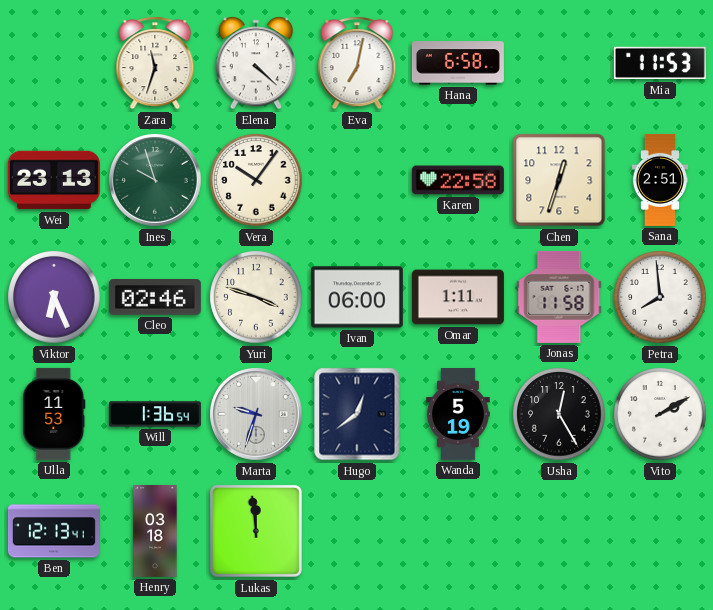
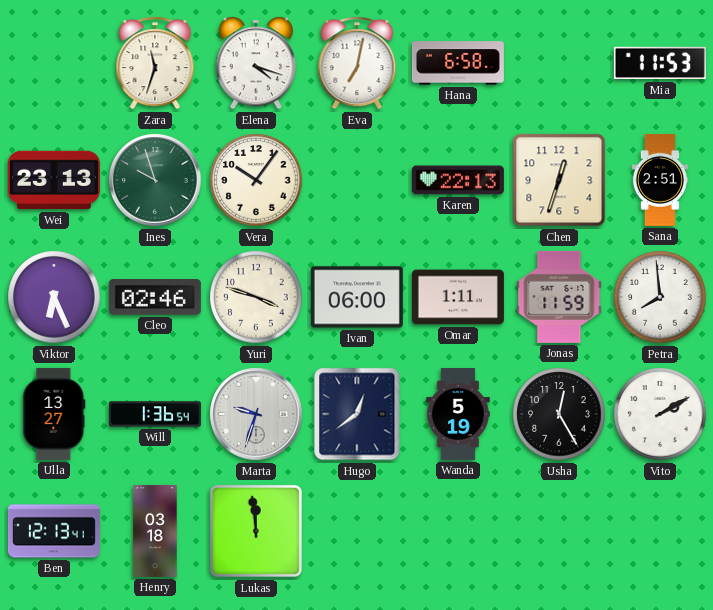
Elena: 4:22 -> 4:18 (256, 63)
Karen: 22:58 -> 22:13 (458, 180)
Jonas: 11:58 -> 11:59 (559, 297)
Ulla: 11:53 -> 13:27 (54, 414)
